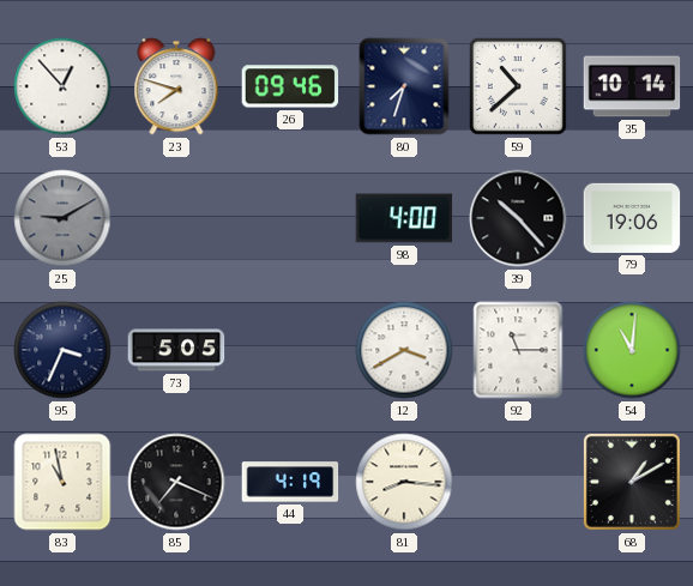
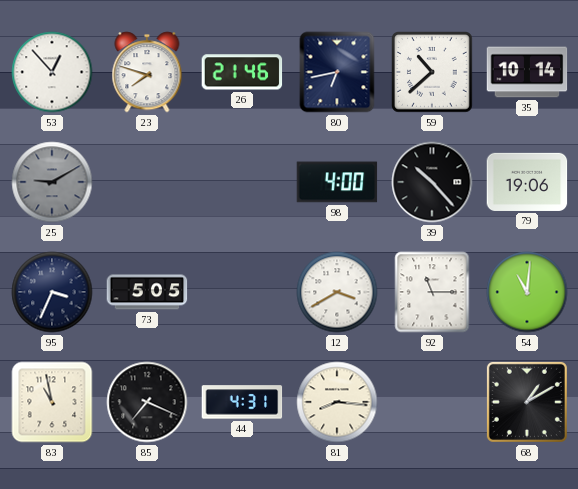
26: 09:46 -> 21:46 (242, 72)
80: 7:33 -> 6:43 (337, 72)
44: 4:19 -> 4:31 (242, 402)
